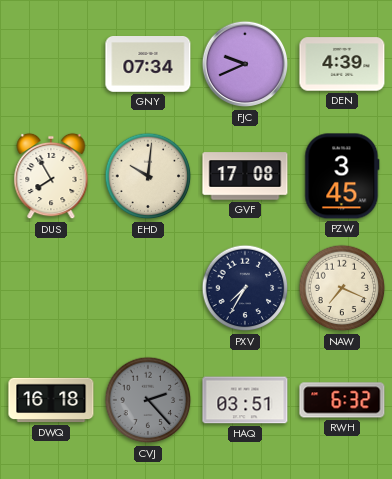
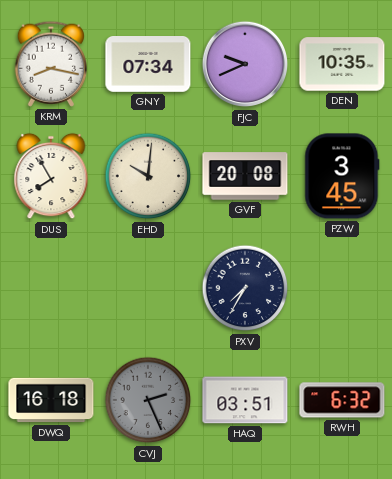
KRM: none -> 8:17 (50, 64)
DEN: 4:39 -> 10:35 (342, 64)
GVF: 17:08 -> 20:08 (245, 176)
NAW: 7:19 -> none (342, 288)
CVJ: 2:23 -> 2:26 (148, 400)
